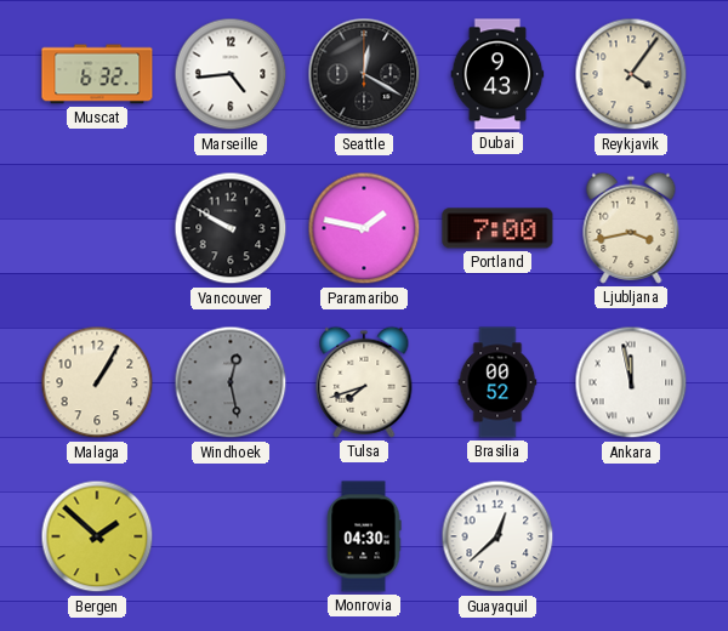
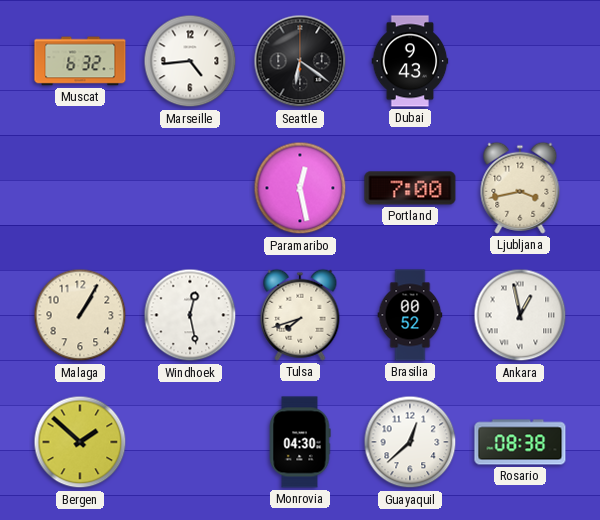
Seattle: 12:20 -> 6:21 (300, 61)
Reykjavik: 4:06 -> none (631, 74)
Vancouver: 9:50 -> none (231, 228)
Paramaribo: 1:47 -> 12:28 (300, 188)
Windhoek dial: grey -> white (190, 315)
Ankara: 11:58 -> 12:58 (520, 315)
Rosario: none -> 08:38 (520, 442)
